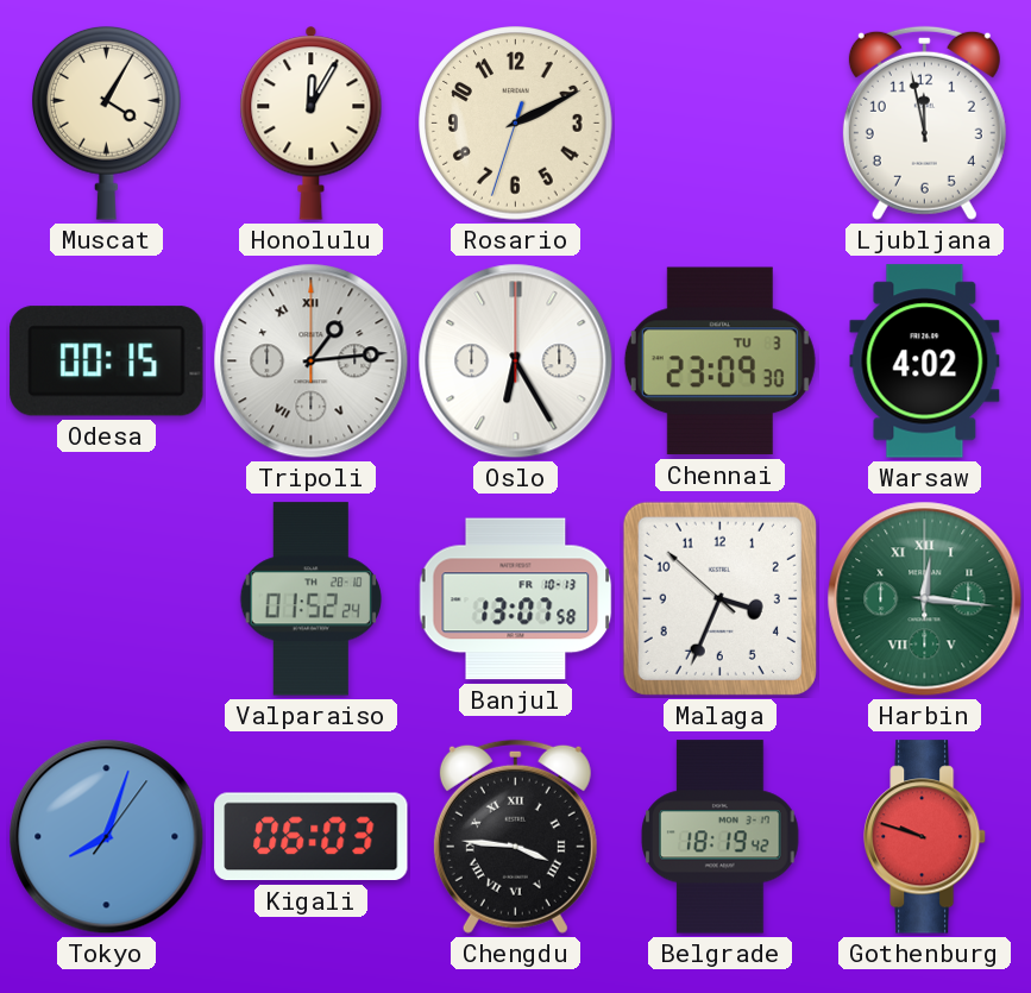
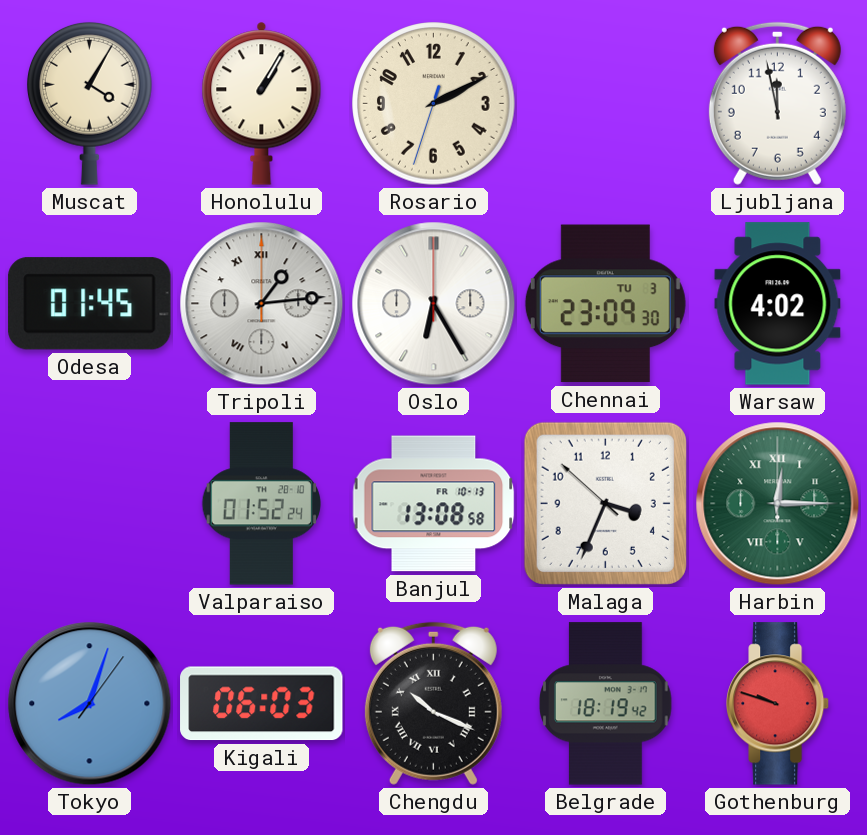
Honolulu: 12:05 -> 1:05 (262, 103)
Odesa: 00:15 -> 01:45 (90, 304)
Banjul: 13:07 -> 13:08 (434, 504)
Harbin: 12:16 -> 12:15 (778, 504)
Chengdu: 3:46 -> 10:19 (433, 703)
